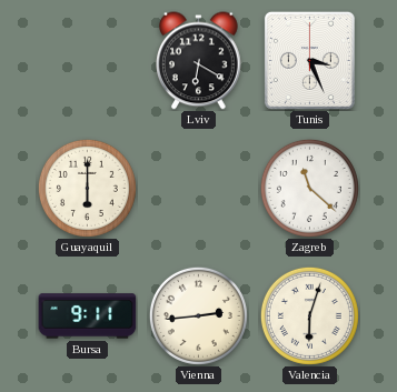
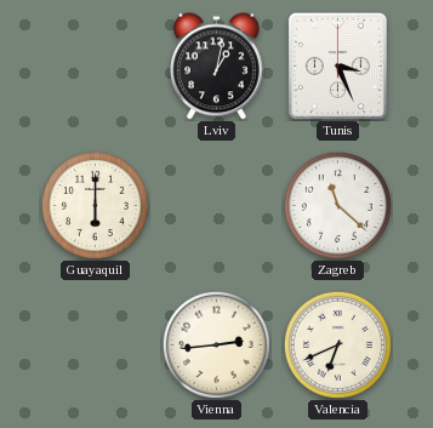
Lviv: 6:20 -> 1:02 (217, 67)
Bursa: 9:11 -> none (88, 316)
Valencia: 6:03 -> 6:41 (337, 344)
